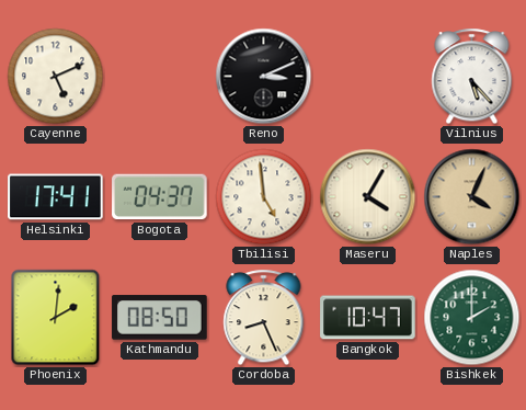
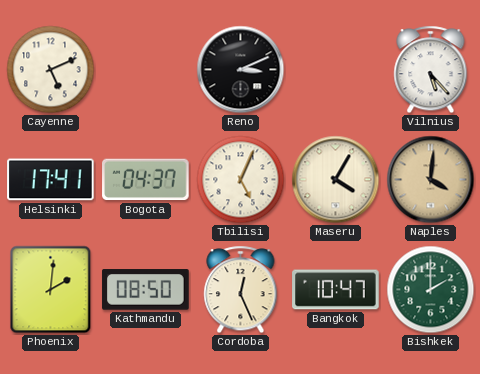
Tbilisi: 4:59 -> 5:04 (241, 180)
Naples: 4:04 -> 4:01 (431, 180)
Cordoba: 8:26 -> 12:26 (241, 290)
